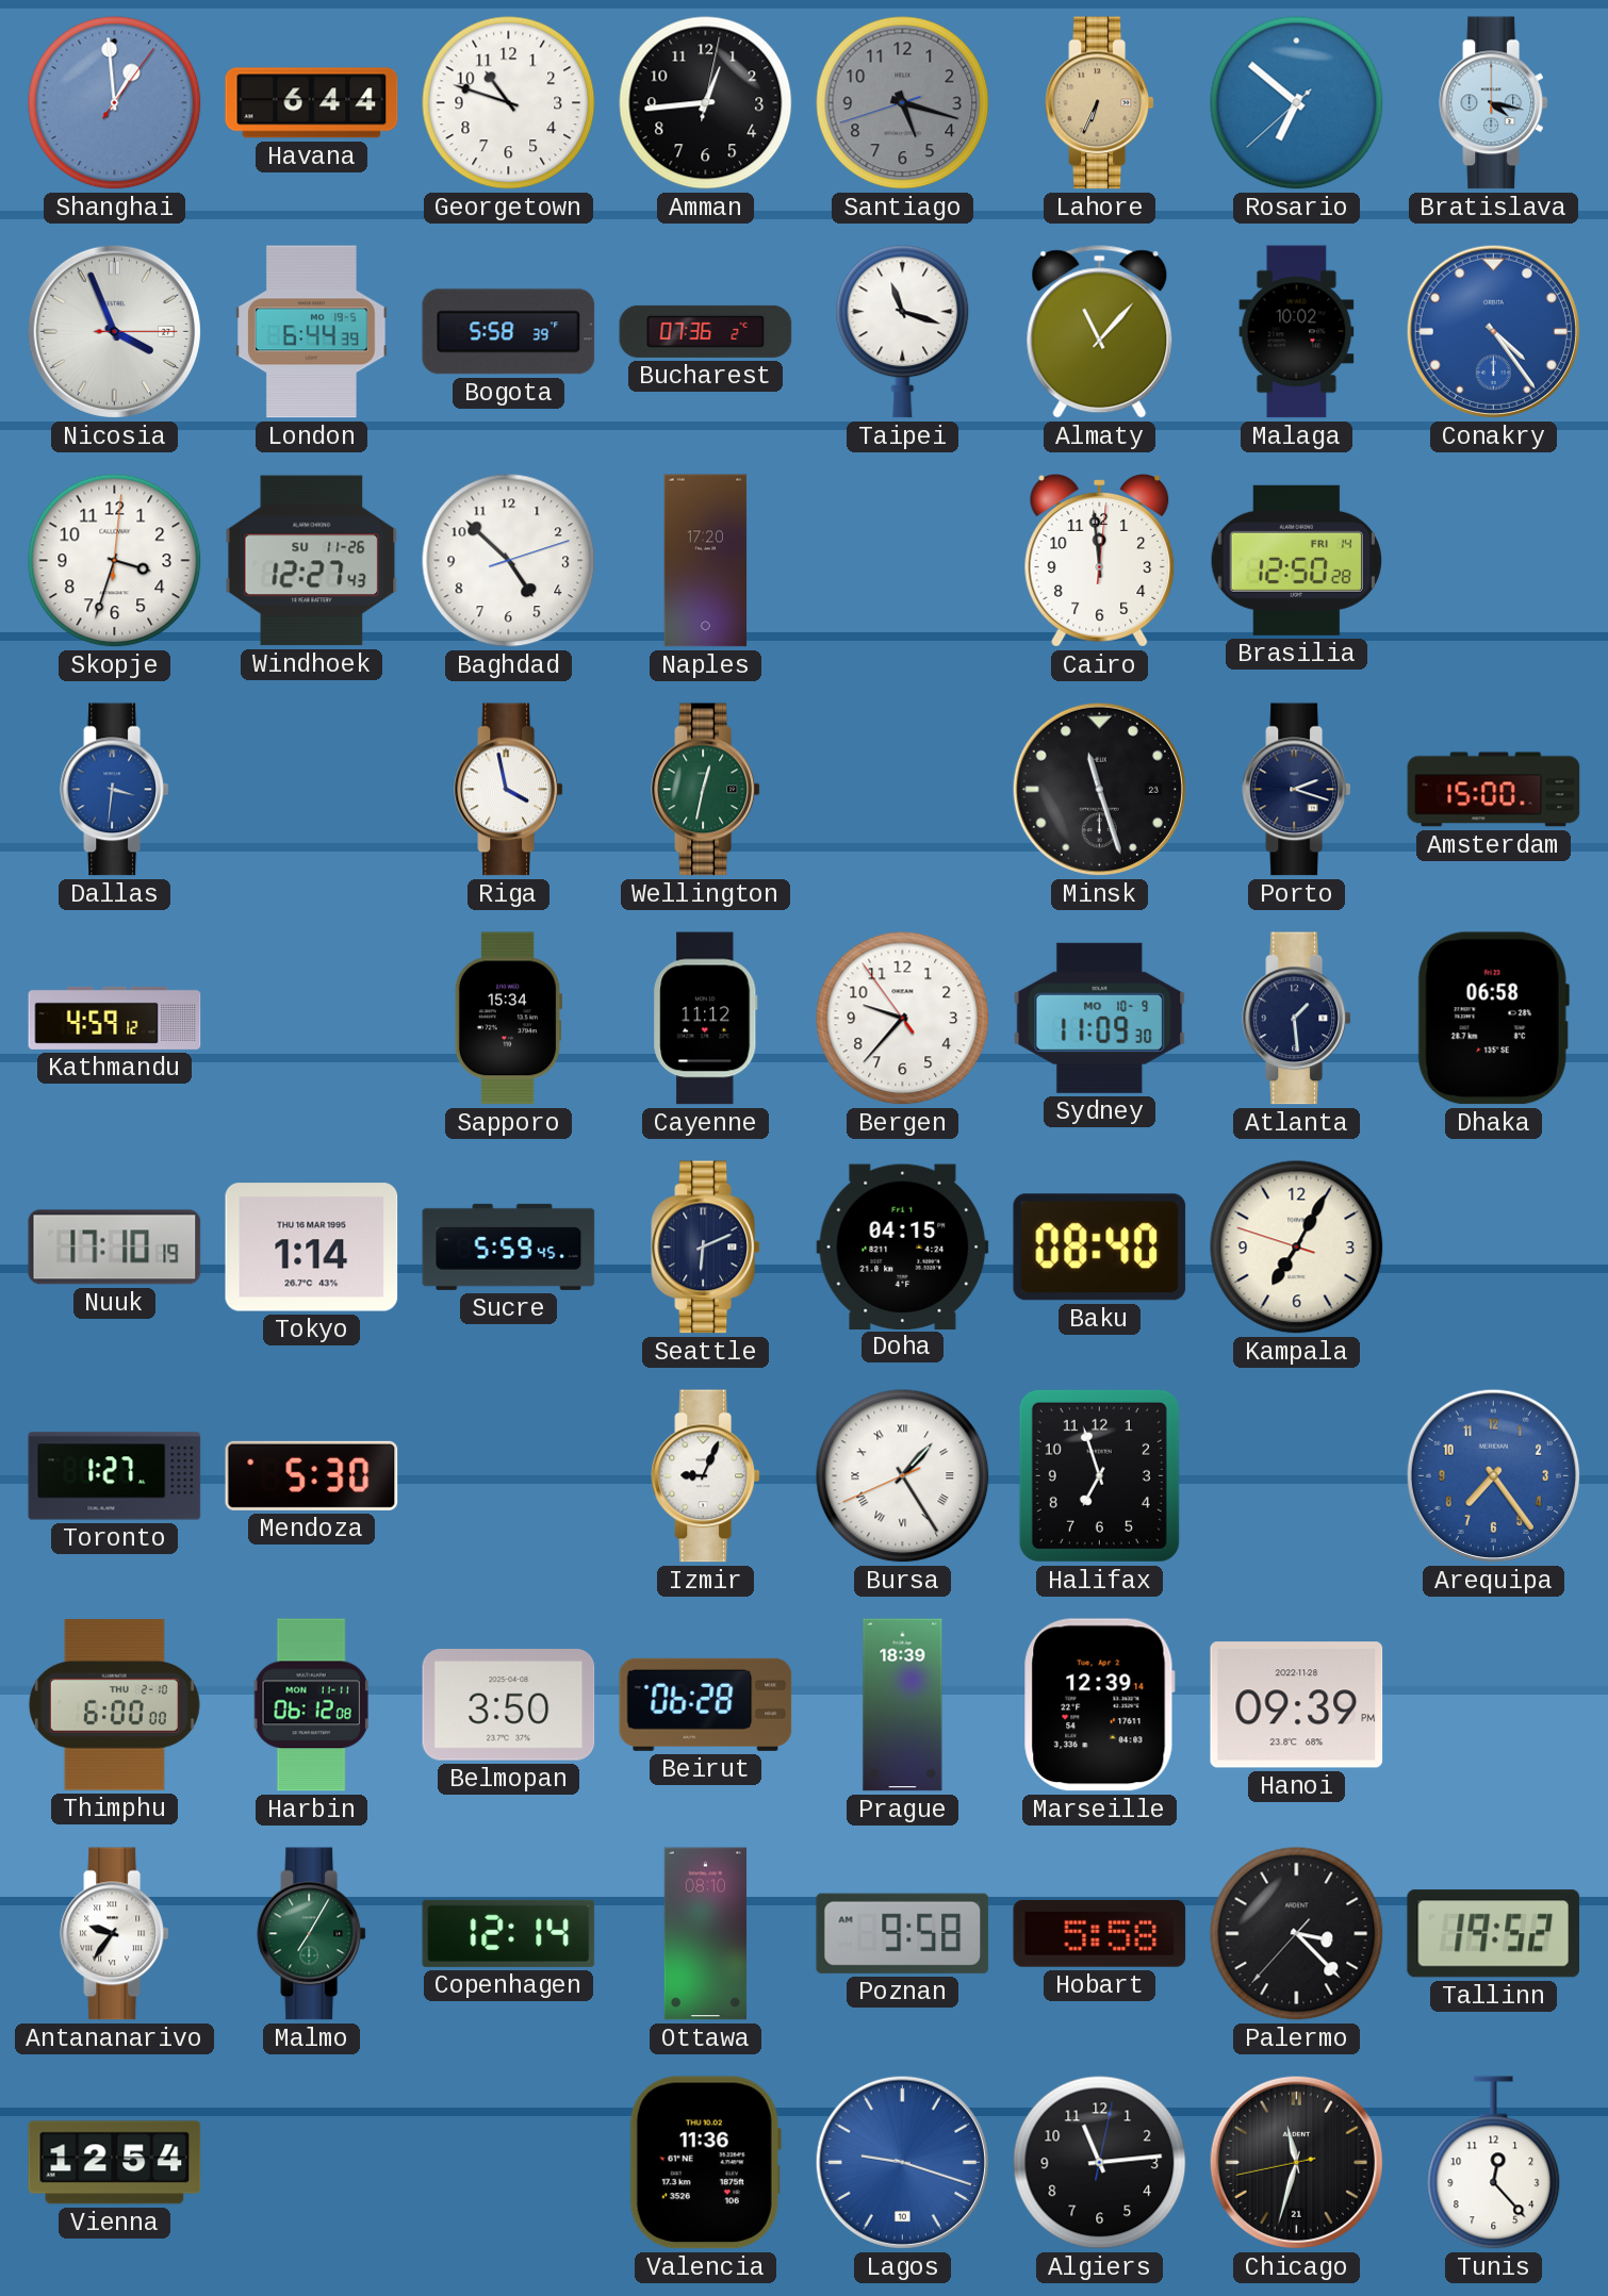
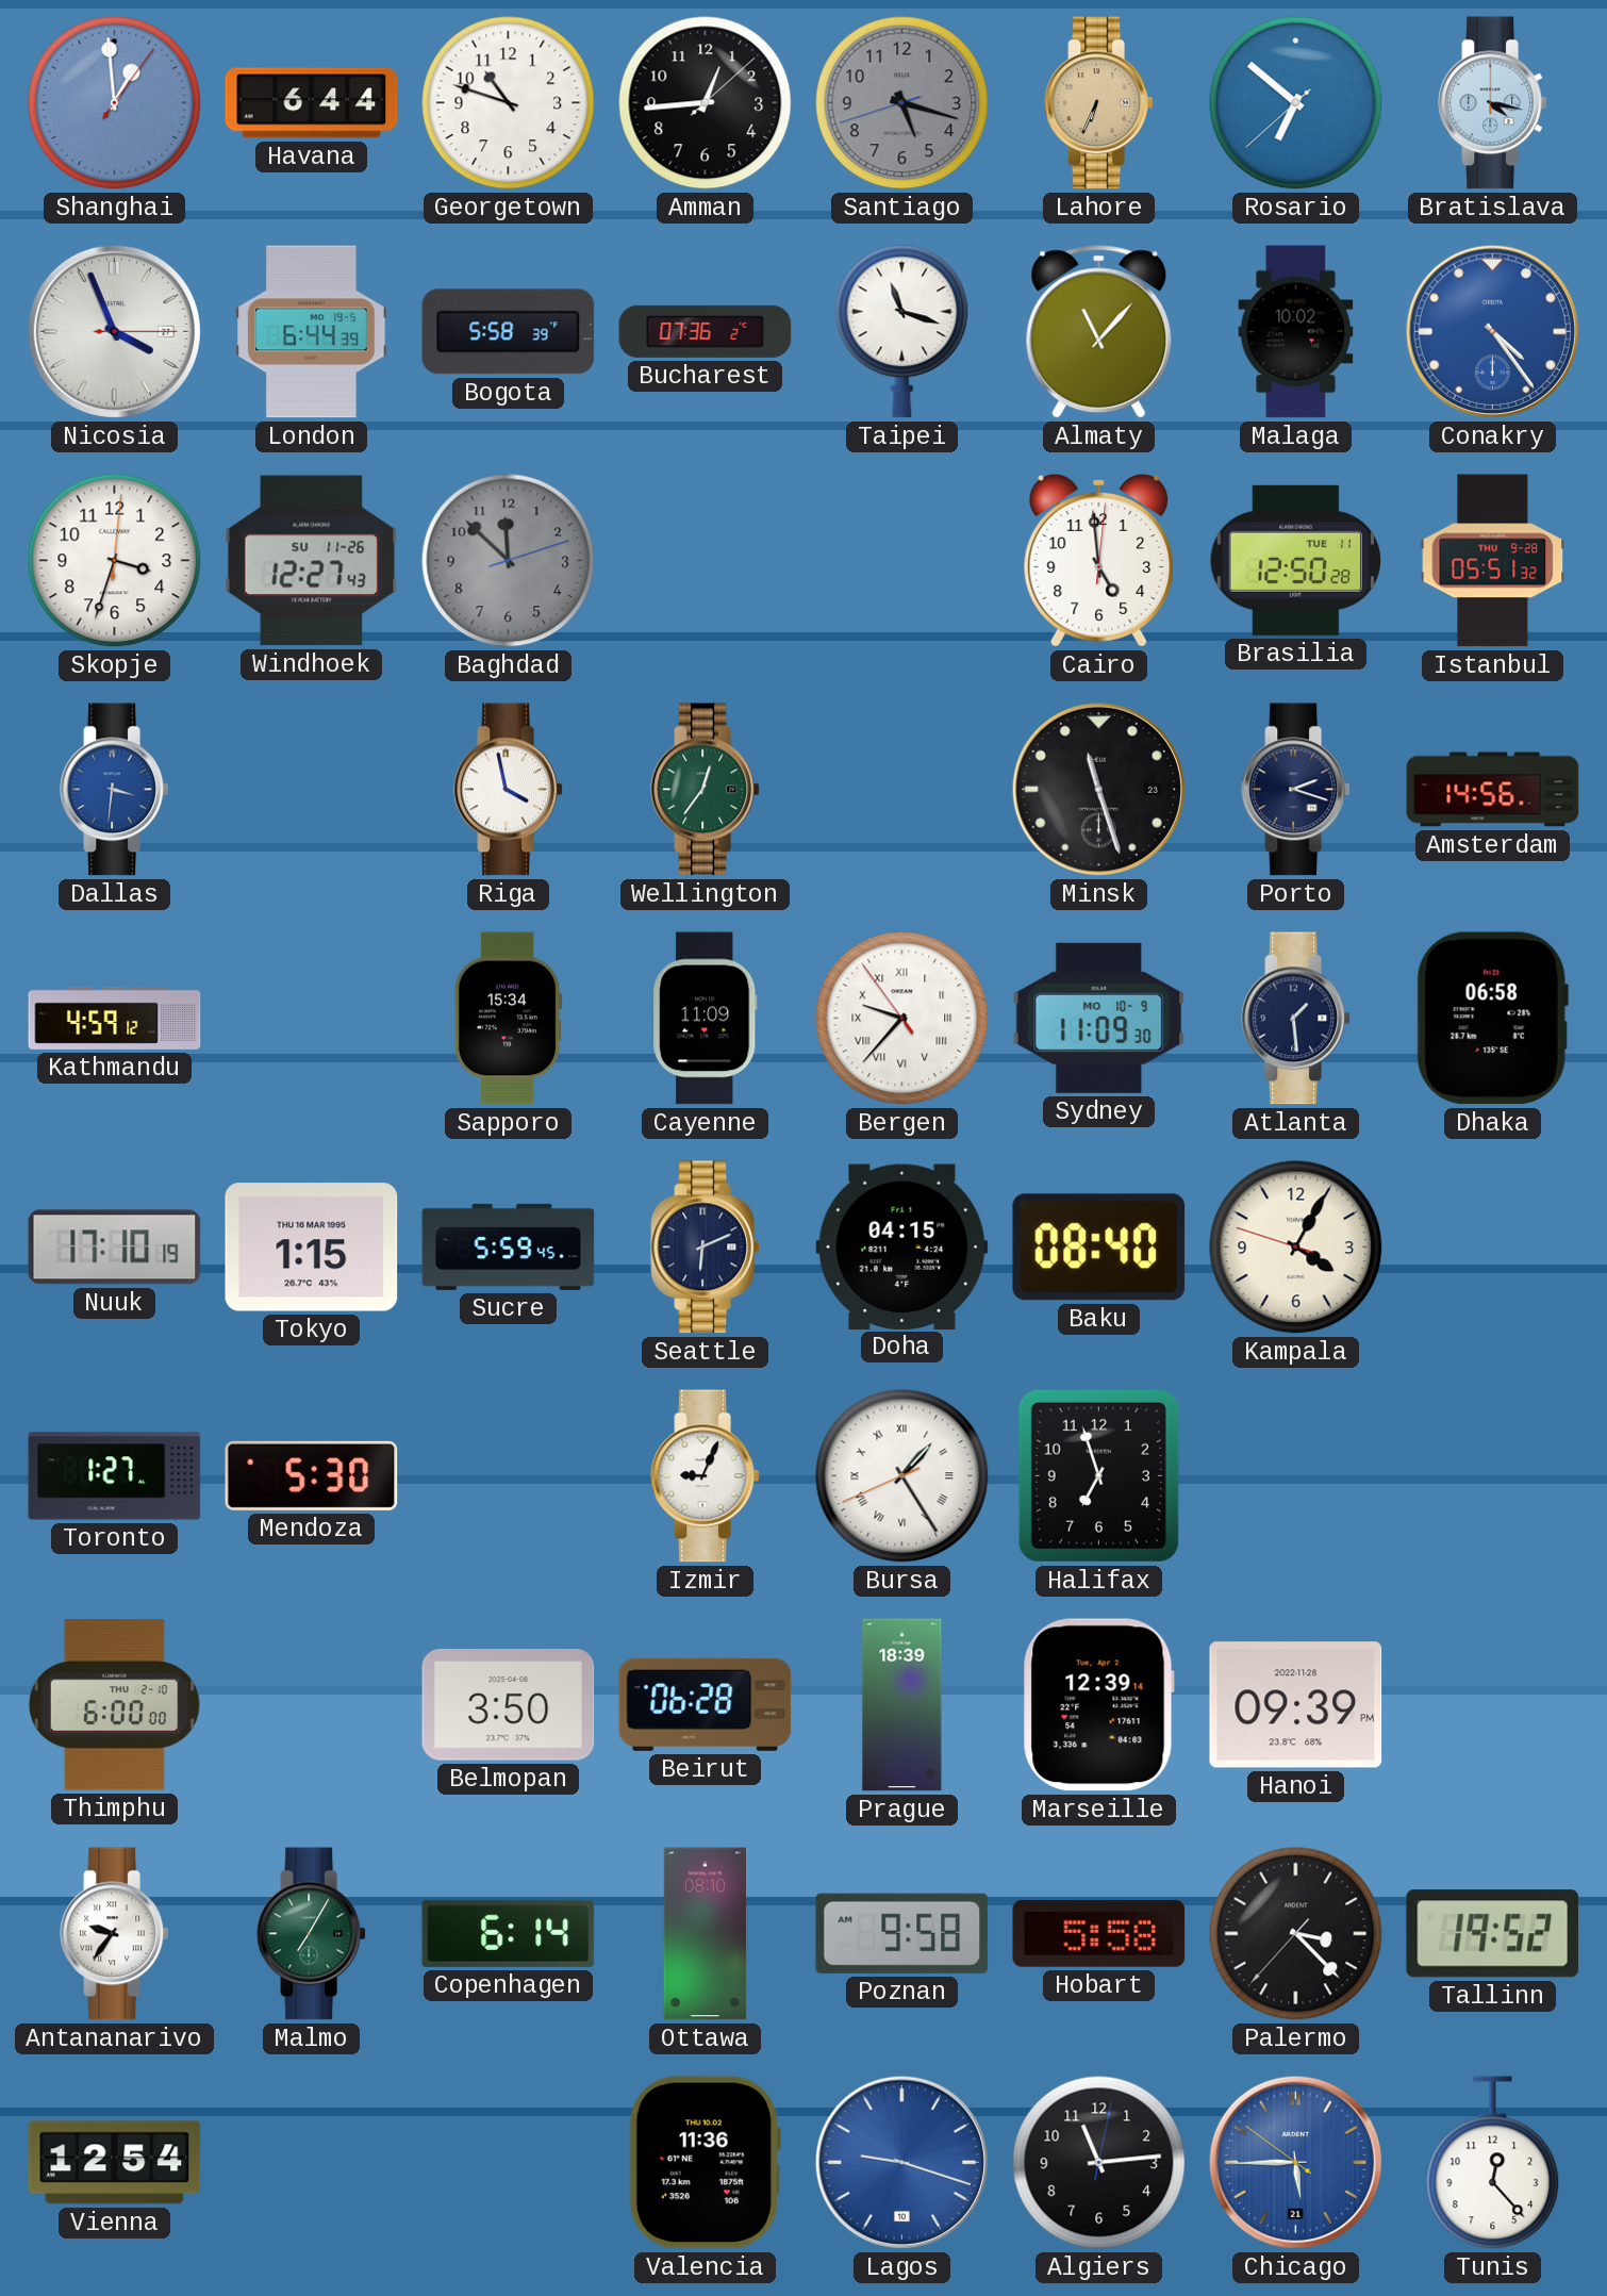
Amman: 12:44:02 -> 12:44:08 (706, 103)
Baghdad: 4:52 -> 11:52 (509, 561)
Baghdad dial: white -> grey (509, 561)
Naples: 17:20 -> none (706, 561)
Cairo: 11:59 -> 4:59 (1099, 561)
Brasilia date: FRI 14 -> TUE 11 (1295, 560)
Istanbul: none -> 05:51 (1493, 561)
Wellington: 12:32 -> 12:36 (705, 790)
Amsterdam: 15:00 -> 14:56 (1493, 790)
Cayenne: 11:12 -> 11:09 (706, 1019)
Bergen numerals: Arabic -> Roman (902, 1019)
Tokyo: 1:14 -> 1:15 (312, 1248)
Kampala: 7:04 -> 4:04 (1296, 1248)
Arequipa: 7:24 -> none (1493, 1475)
Harbin: 06:12 -> none (311, 1705)
Copenhagen: 12:14 -> 6:14 (509, 1933)
Chicago: 11:32 -> 5:44 (1295, 2162)
Chicago dial: black -> blue (1295, 2162)
